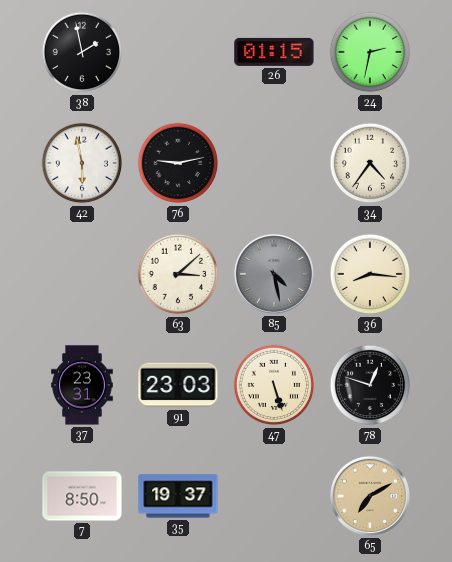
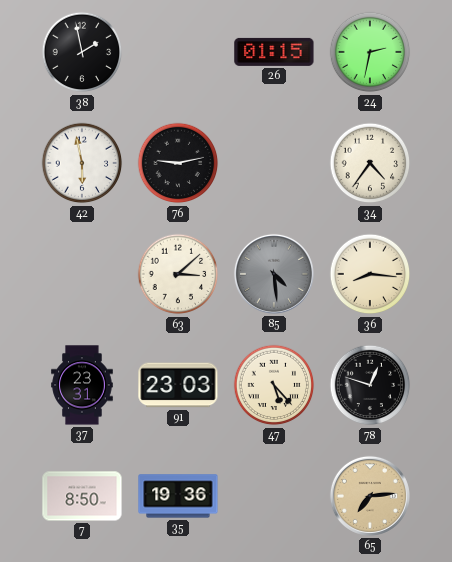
85: 4:28 -> 4:29 (274, 274)
47: 5:27 -> 5:23 (274, 385)
35: 19:37 -> 19:36 (178, 496)
65: 7:10 -> 7:14 (370, 496)
